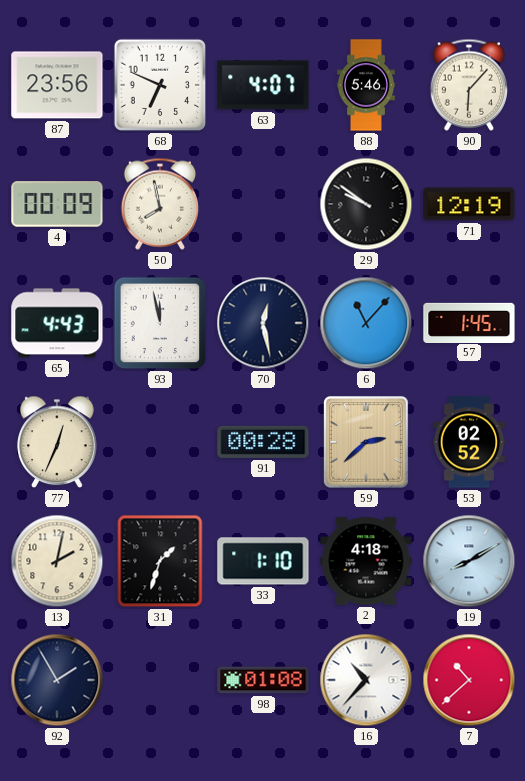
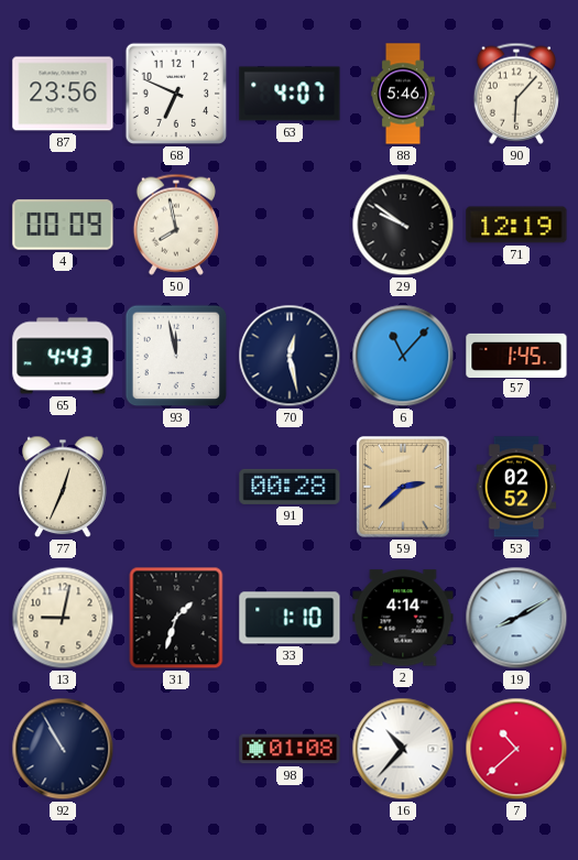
13: 2:02 -> 9:02 (63, 618)
2: 4:18 -> 4:14 (403, 618)
92: 1:55 -> 10:55 (63, 749)
